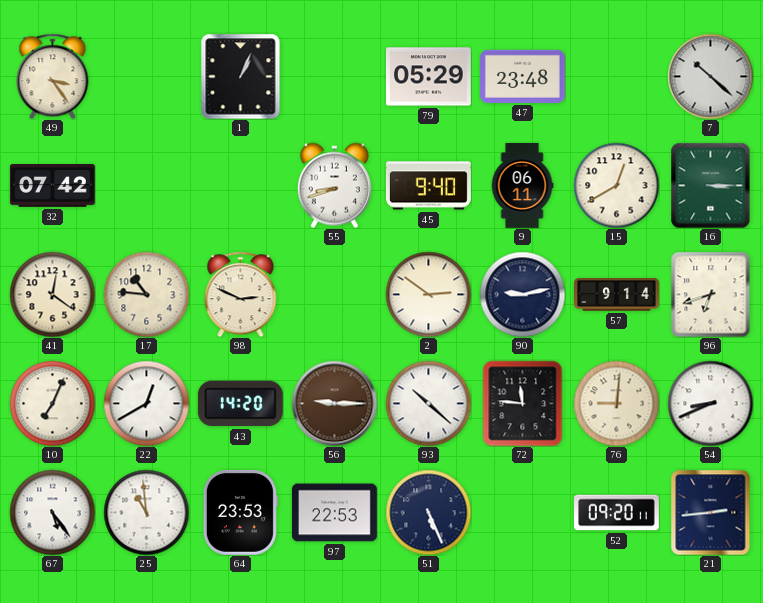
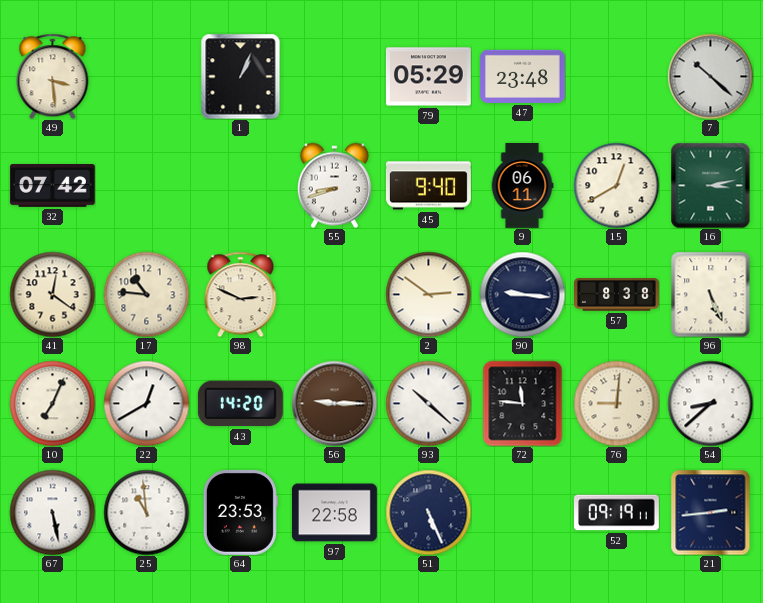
49: 3:24 -> 3:29 (53, 76)
16: 3:15 -> 3:13 (711, 185)
90: 9:13 -> 9:16 (522, 294)
57: 9:14 -> 8:38 (617, 295)
96: 6:42 -> 5:26 (711, 294)
54: 8:41 -> 8:38 (710, 403)
67: 5:24 -> 5:28 (52, 512)
97: 22:53 -> 22:58 (334, 513)
52: 09:20 -> 09:19 (617, 513)
